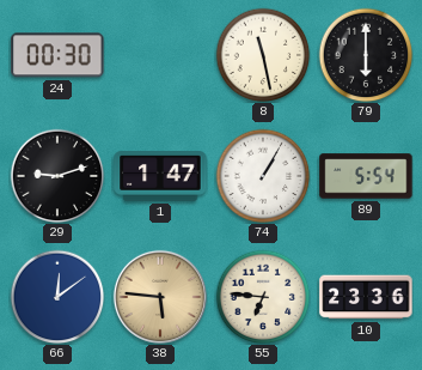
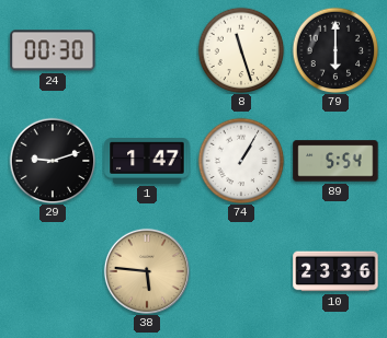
8: 11:28 -> 11:27 (241, 50)
66: 12:09 -> none (57, 297)
55: 6:46 -> none (263, 297)
